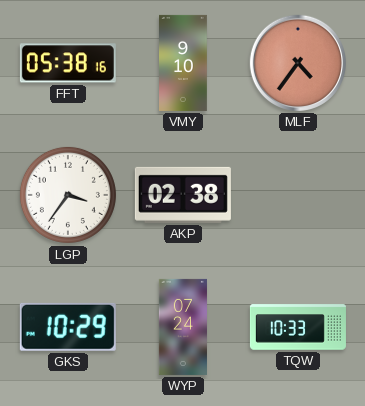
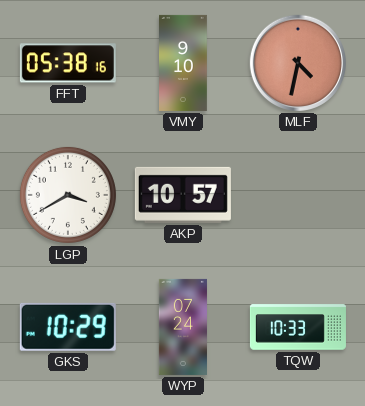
MLF: 4:36 -> 4:32 (298, 63)
LGP: 3:36 -> 3:40 (68, 195)
AKP: 02:38 -> 10:57 (183, 195)
